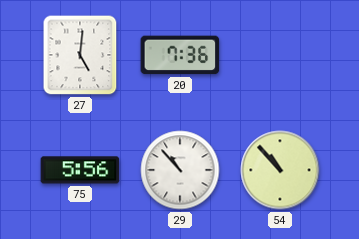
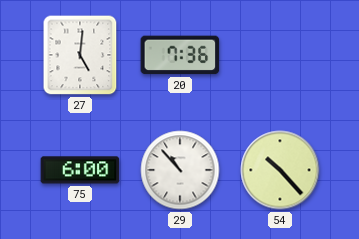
75: 5:56 -> 6:00 (80, 170)
54: 10:53 -> 10:23 (280, 170)
